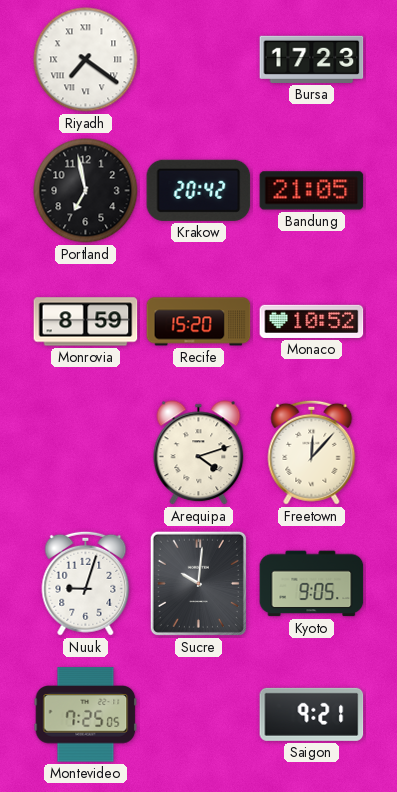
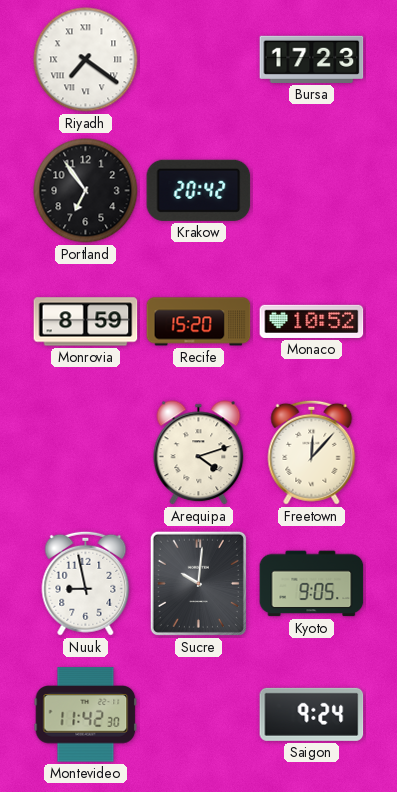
Portland: 6:58 -> 6:54 (86, 191)
Bandung: 21:05 -> none (312, 191)
Nuuk: 9:03 -> 8:58 (86, 583)
Montevideo: 7:25 -> 11:42 (86, 715)
Saigon: 9:21 -> 9:24 (312, 714)
